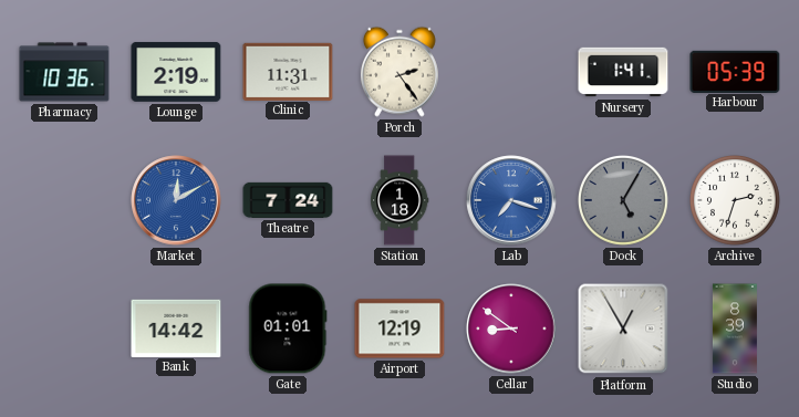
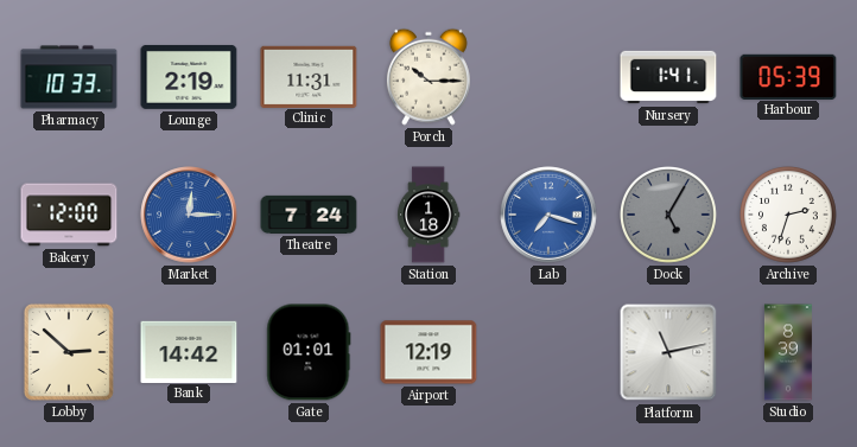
Pharmacy: 10:36 -> 10:33 (69, 77)
Porch: 2:24 -> 10:15 (429, 77)
Bakery: none -> 12:00 (69, 215)
Market: 12:10 -> 12:15 (189, 215)
Lobby: none -> 2:52 (69, 352)
Cellar: 8:51 -> none (511, 329)
Platform: 12:55 -> 11:13 (668, 352)
